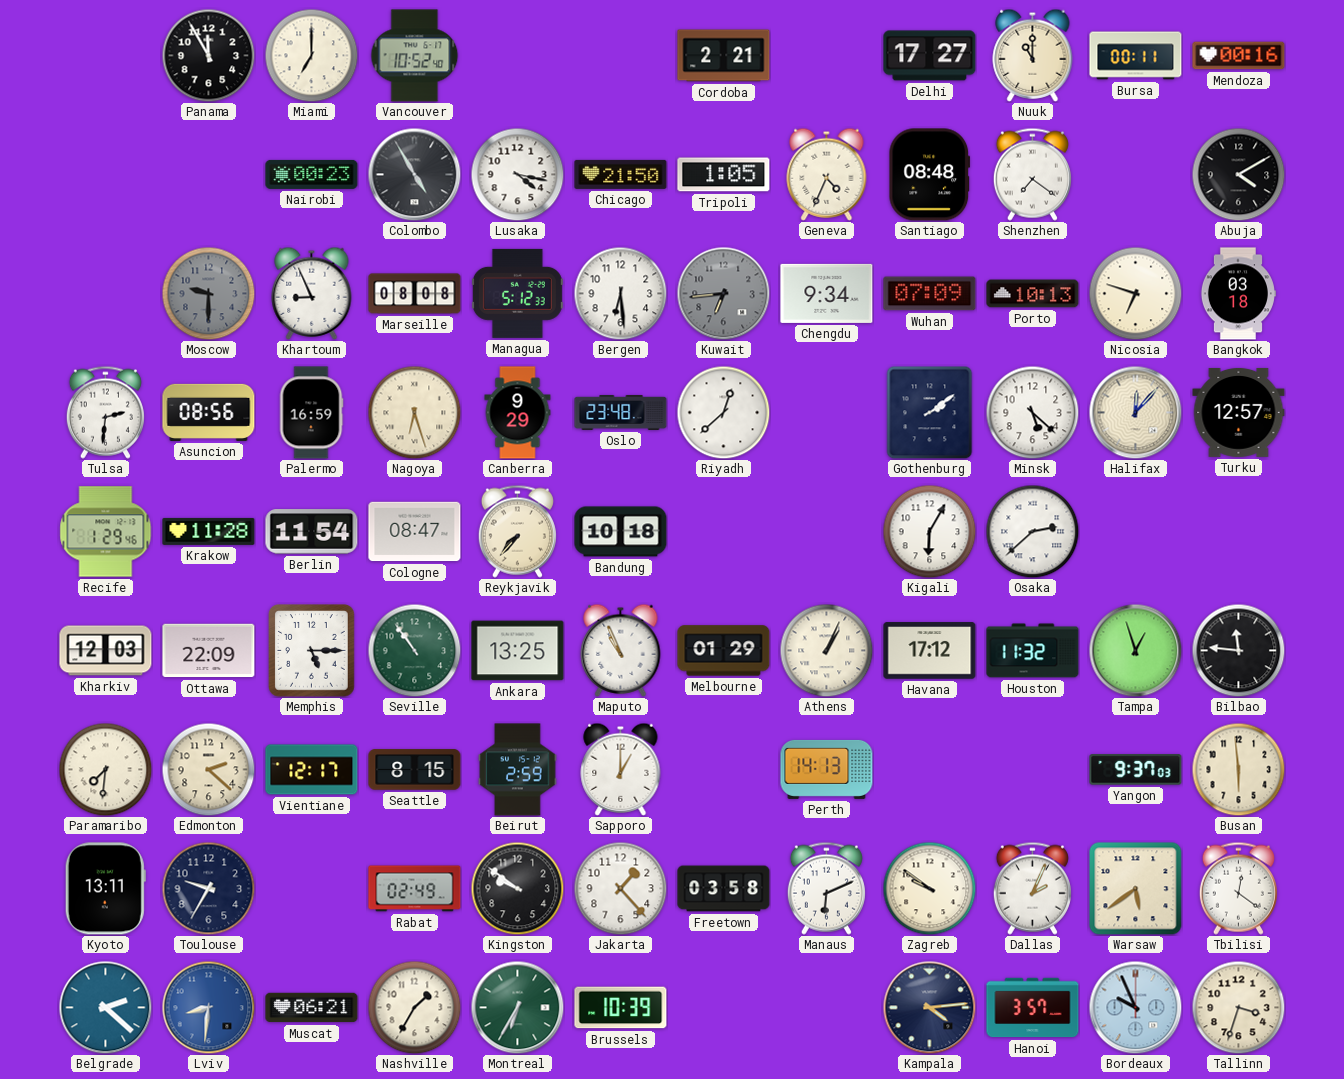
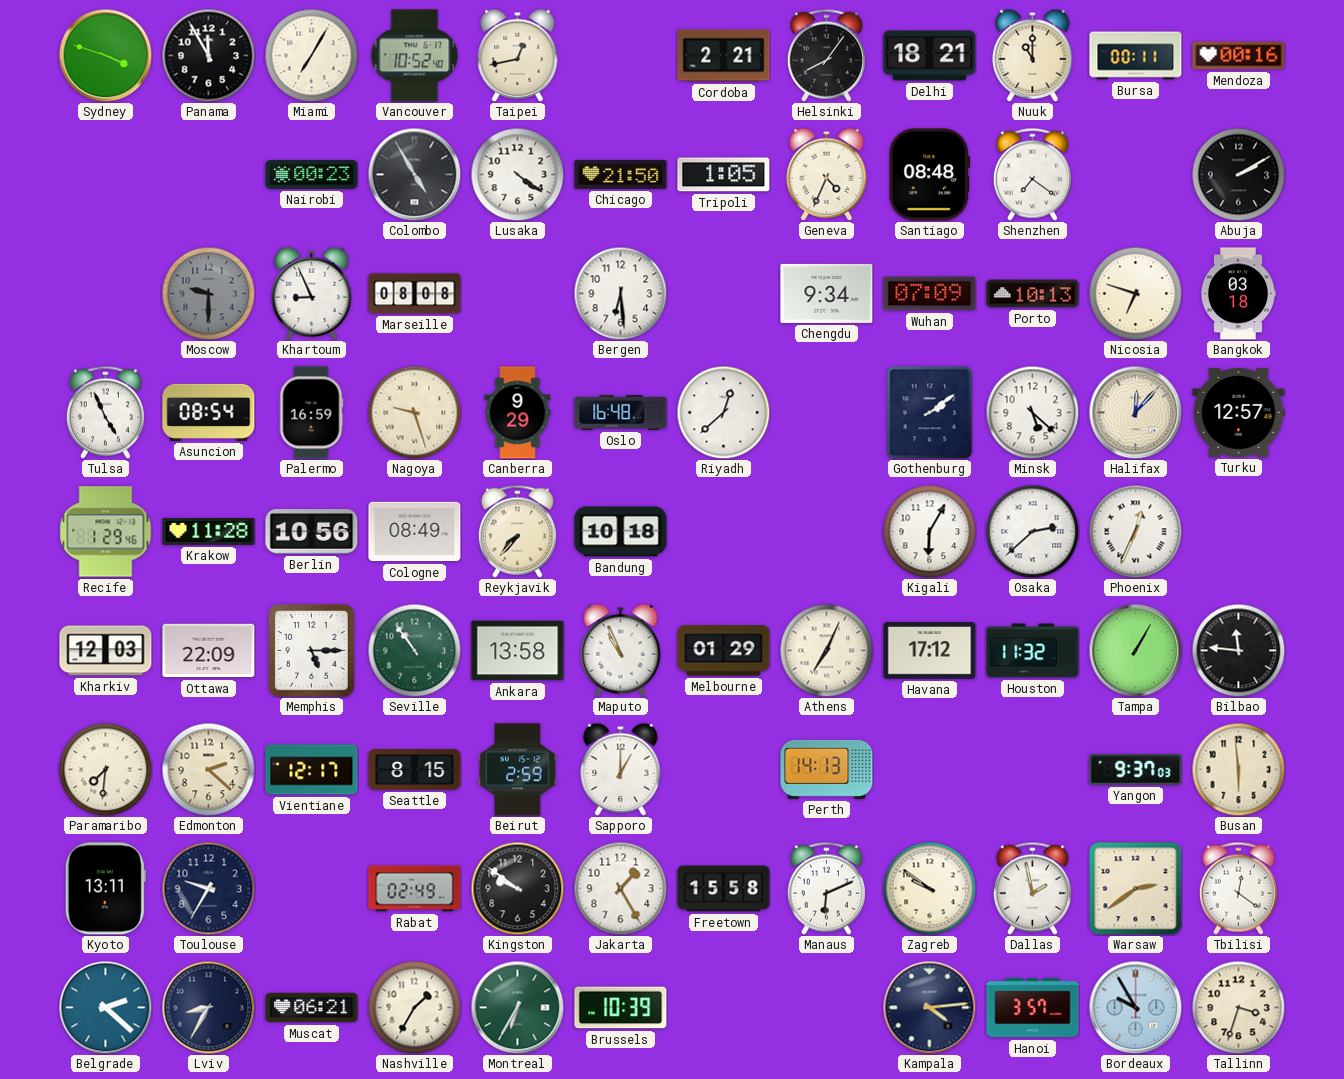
Sydney: none -> 3:48 (105, 55)
Miami: 7:00 -> 7:05 (311, 55)
Taipei: none -> 12:43 (518, 55)
Helsinki: none -> 8:06 (826, 55)
Delhi: 17:27 -> 18:21 (930, 56)
Lusaka: 4:17 -> 4:21 (517, 174)
Abuja: 4:10 -> 2:10 (1238, 174)
Managua: 5:12 -> none (517, 293)
Kuwait: 6:44 -> none (723, 293)
Tulsa: 2:31 -> 4:56 (105, 412)
Asuncion: 08:56 -> 08:54 (209, 412)
Nagoya: 6:27 -> 9:27 (414, 412)
Oslo: 23:48 -> 16:48 (621, 412)
Berlin: 11:54 -> 10:56 (312, 532)
Cologne: 08:47 -> 08:49 (415, 532)
Phoenix: none -> 12:34 (1135, 531)
Ankara: 13:25 -> 13:58 (518, 651)
Athens: 1:04 -> 7:04 (826, 650)
Tampa: 12:57 -> 1:05 (1135, 650)
Jakarta: 1:23 -> 1:25 (620, 888)
Freetown: 03:58 -> 15:58 (724, 889)
Dallas: 2:04 -> 1:58 (1032, 888)
Warsaw: 5:39 -> 2:39 (1136, 889)
Lviv: 8:31 -> 8:35 (208, 1007)
Lviv dial: blue -> navy (208, 1007)
Bordeaux: 9:56 -> 9:55 (1135, 1007)
